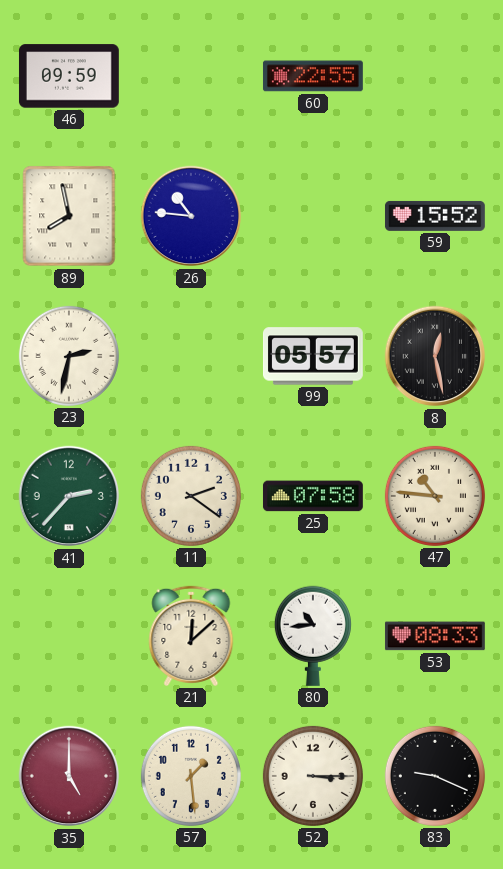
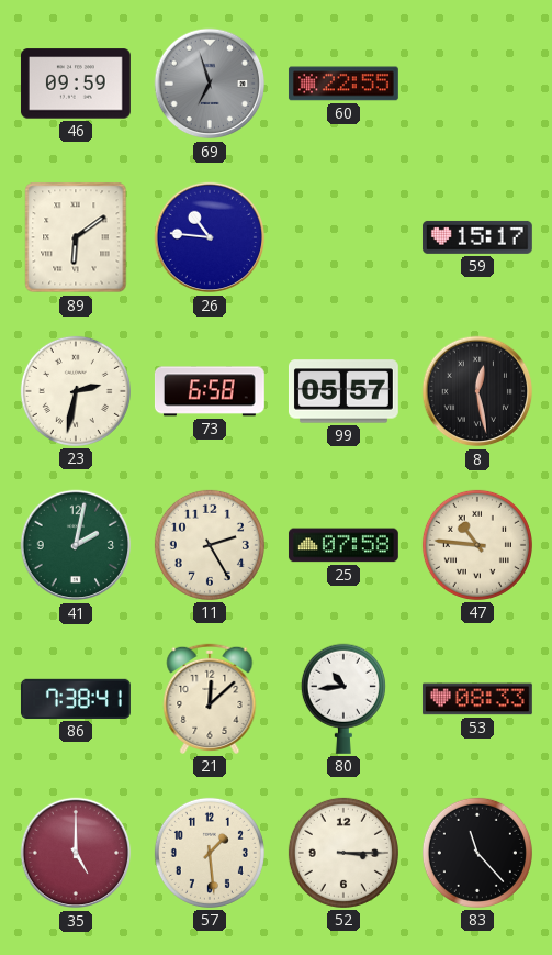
69: none -> 6:57 (210, 84)
89: 7:58 -> 6:09 (76, 237)
59: 15:52 -> 15:17 (477, 237)
73: none -> 6:58 (210, 391)
41: 2:37 -> 2:02 (76, 545)
11: 2:21 -> 2:25 (210, 545)
86: none -> 7:38 (76, 699)
83: 9:19 -> 11:23 (477, 853)
